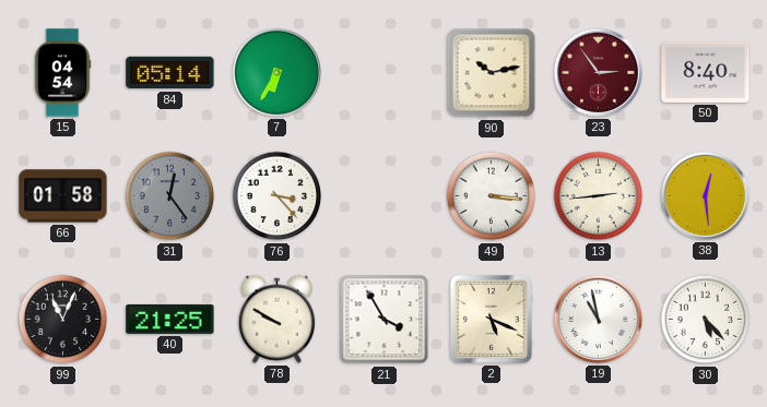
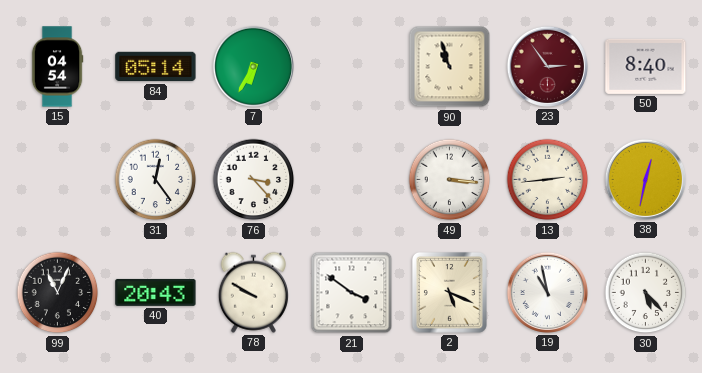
90: 10:13 -> 10:57 (450, 67)
66: 01:58 -> none (63, 196)
31 dial: grey -> white (156, 180)
38: 12:29 -> 12:32 (645, 179)
40: 21:25 -> 20:43 (156, 292)
21: 3:55 -> 3:51 (352, 293)
